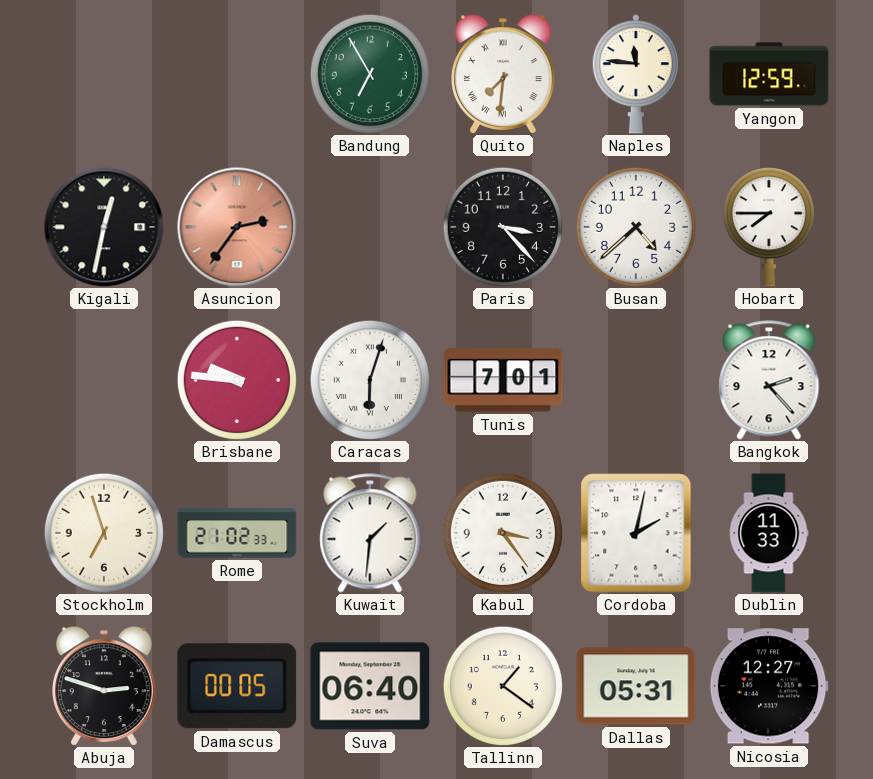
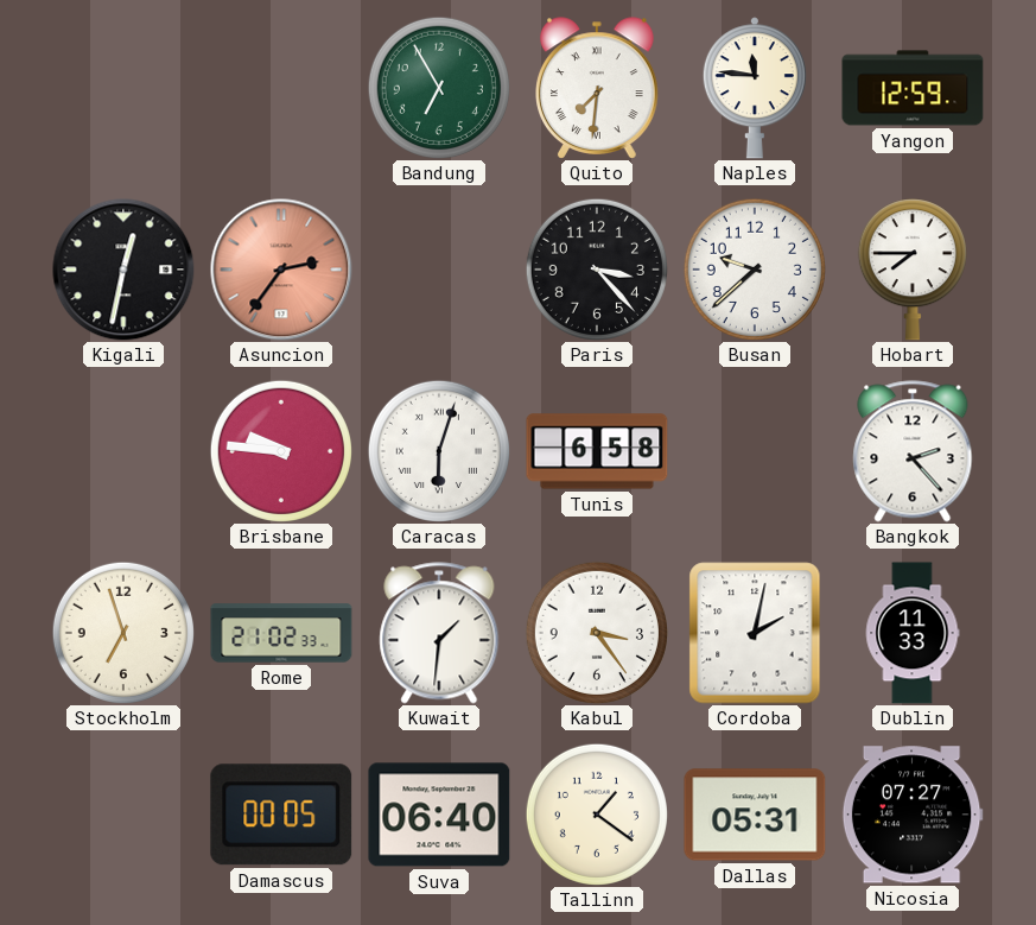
Busan: 4:38 -> 9:38 (755, 270)
Tunis: 7:01 -> 6:58 (597, 451)
Abuja: 2:48 -> none (105, 686)
Nicosia: 12:27 -> 07:27 (913, 815)
